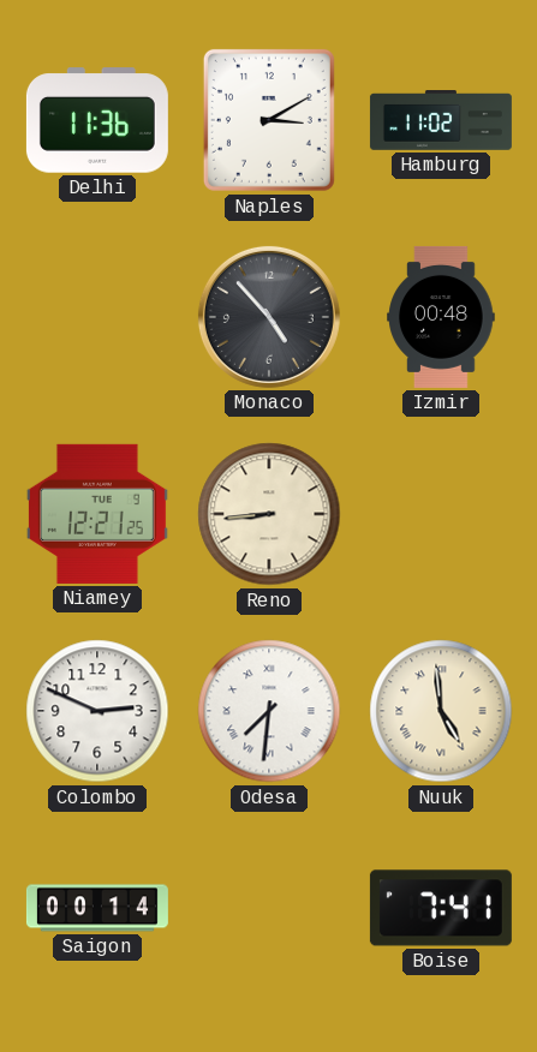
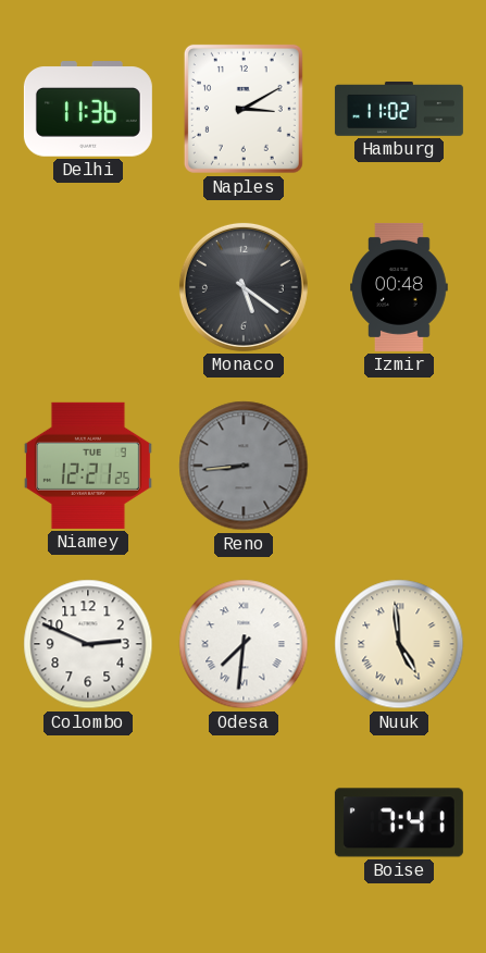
Monaco: 4:53 -> 5:21 (244, 287)
Reno dial: cream -> grey (244, 466)
Saigon: 00:14 -> none (97, 908)
